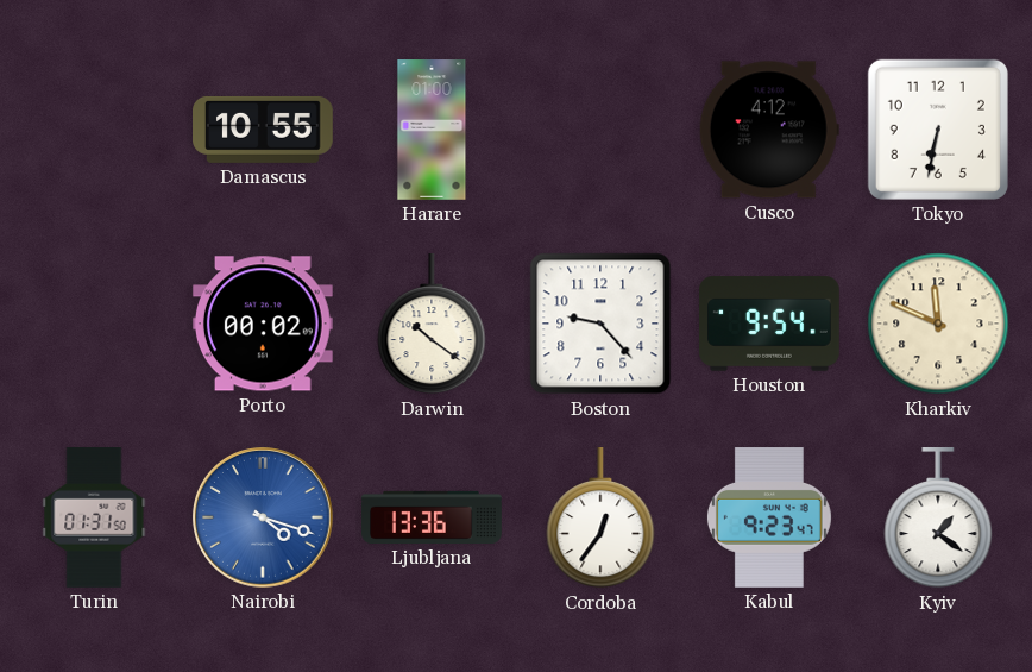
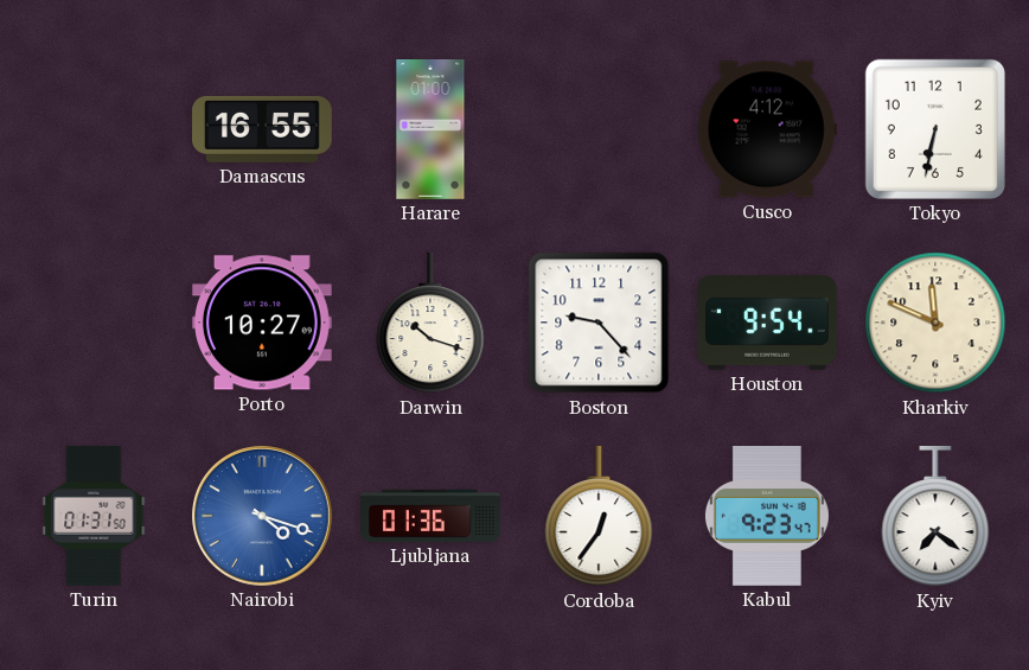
Damascus: 10:55 -> 16:55 (263, 129)
Porto: 00:02 -> 10:27 (262, 323)
Darwin: 10:21 -> 10:18 (430, 324)
Ljubljana: 13:36 -> 01:36 (430, 516)
Kyiv: 1:21 -> 7:21 (935, 517)
